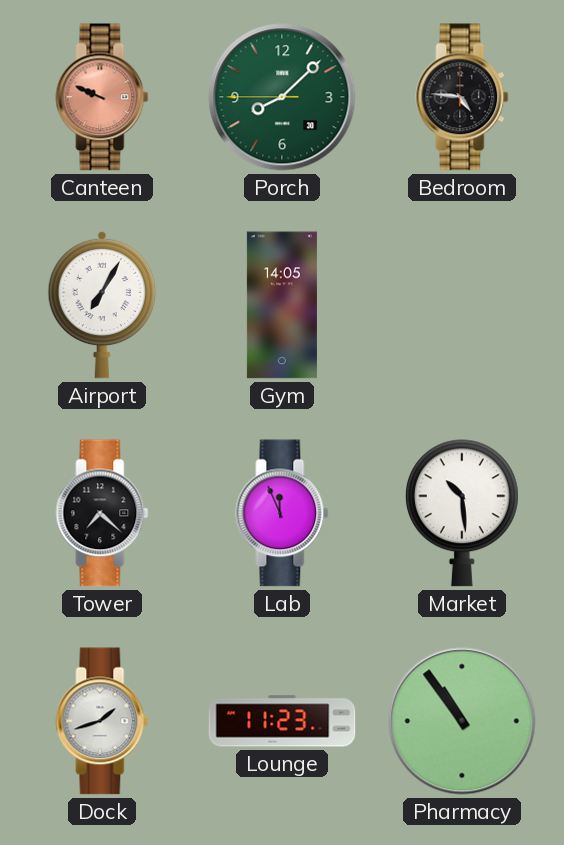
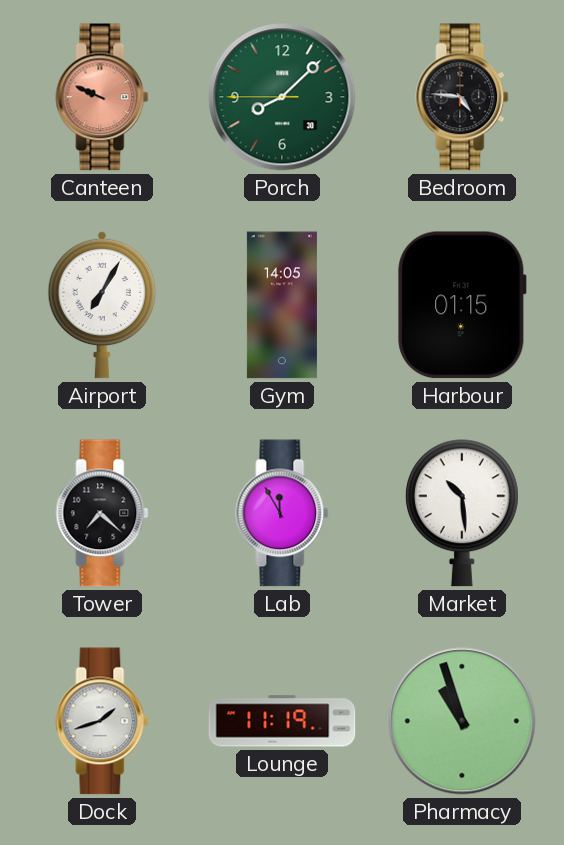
Harbour: none -> 01:15 (462, 305)
Lab: 11:56 -> 11:55 (282, 513)
Lounge: 11:23 -> 11:19 (282, 721)
Pharmacy: 10:54 -> 10:57 (462, 721)
